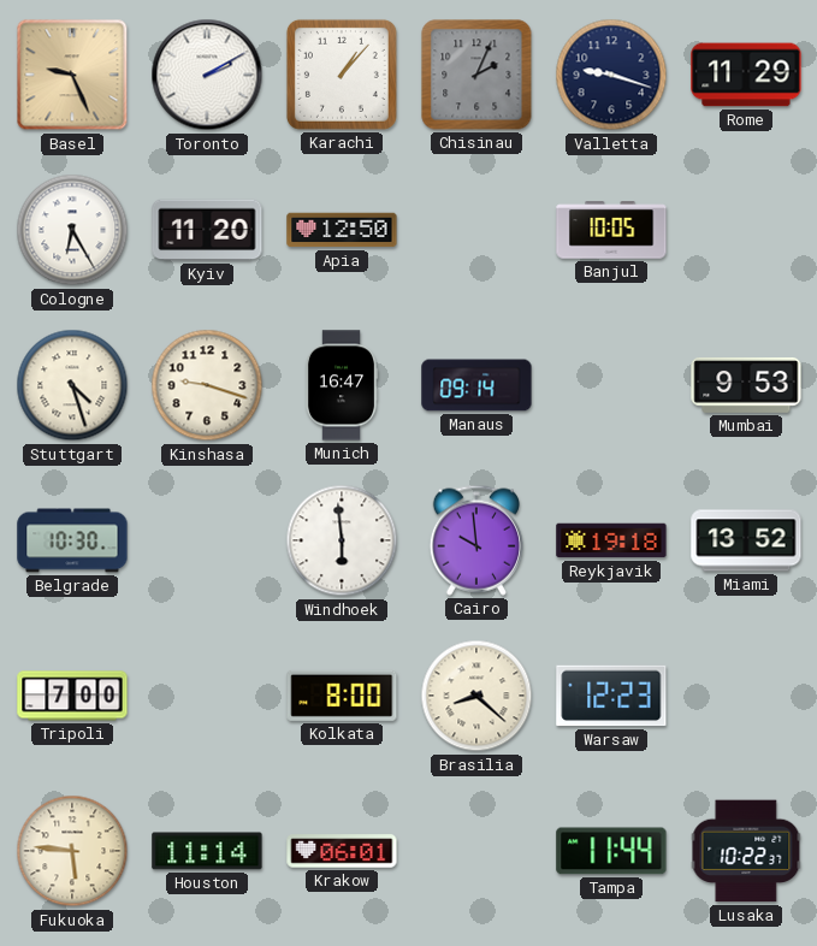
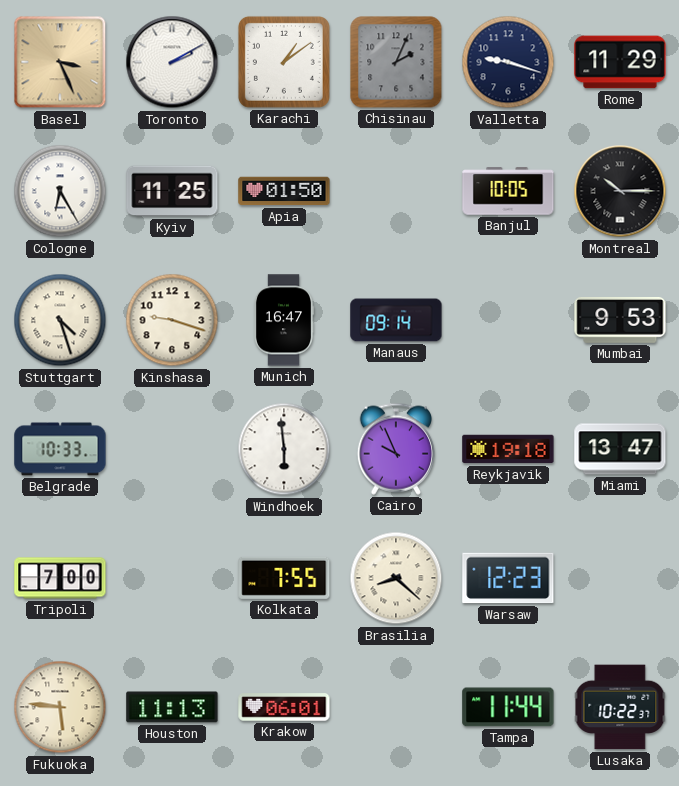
Basel: 9:26 -> 3:26 (60, 62)
Karachi: 1:07 -> 1:09 (284, 62)
Kyiv: 11:20 -> 11:25 (172, 191)
Apia: 12:50 -> 01:50 (284, 191)
Montreal: none -> 10:15 (620, 191)
Belgrade: 10:30 -> 10:33 (60, 449)
Cairo: 9:59 -> 9:56 (395, 449)
Miami: 13:52 -> 13:47 (620, 449)
Kolkata: 8:00 -> 7:55 (284, 578)
Houston: 11:14 -> 11:13 (172, 707)
